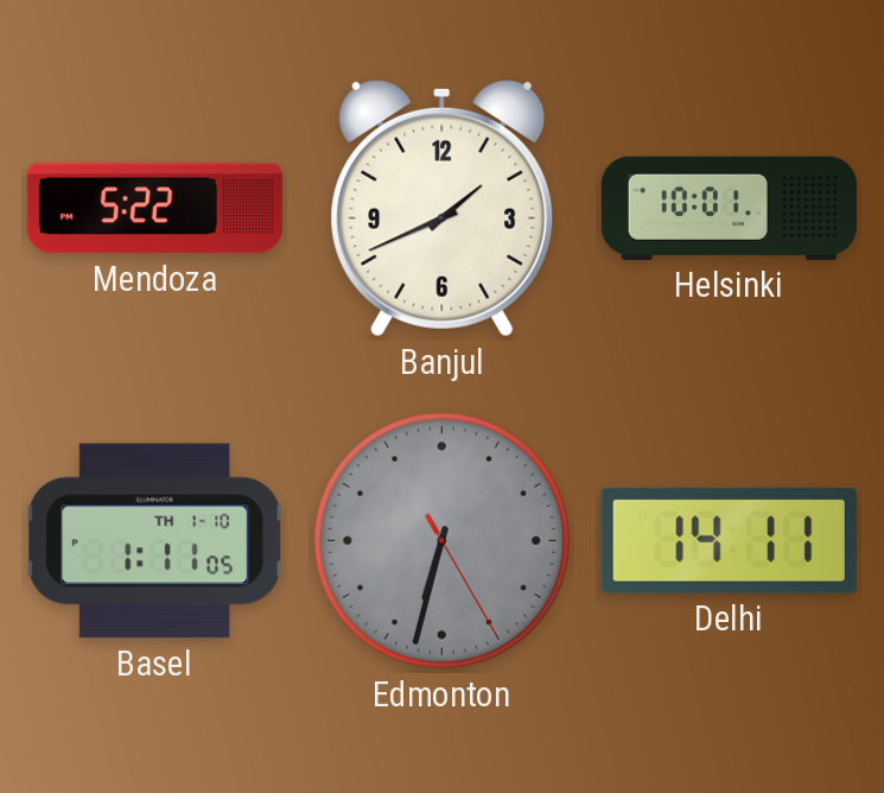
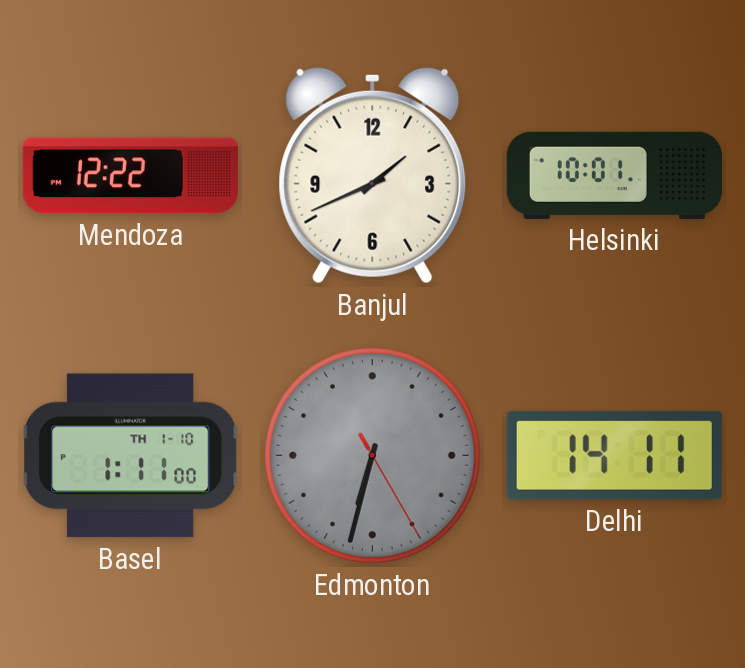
Mendoza: 5:22 -> 12:22 (130, 176)
Basel: 1:11:05 -> 1:11:00 (131, 456)
